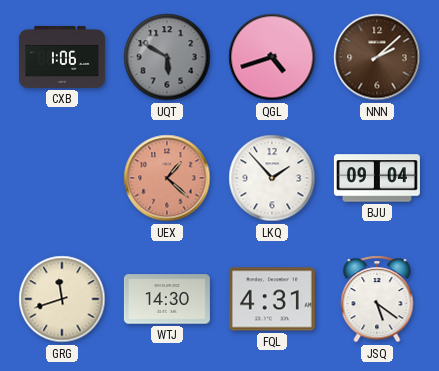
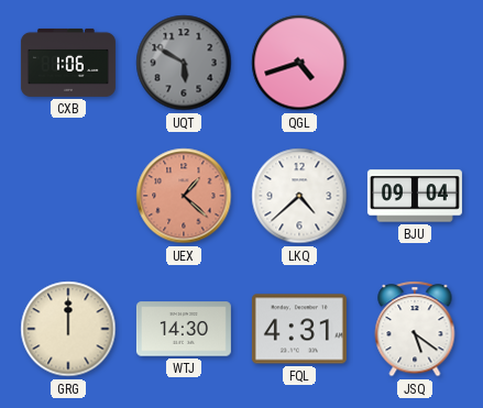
NNN: 2:08 -> none (377, 57)
LKQ: 1:53 -> 4:38 (299, 196)
GRG: 11:42 -> 12:00 (68, 329)
